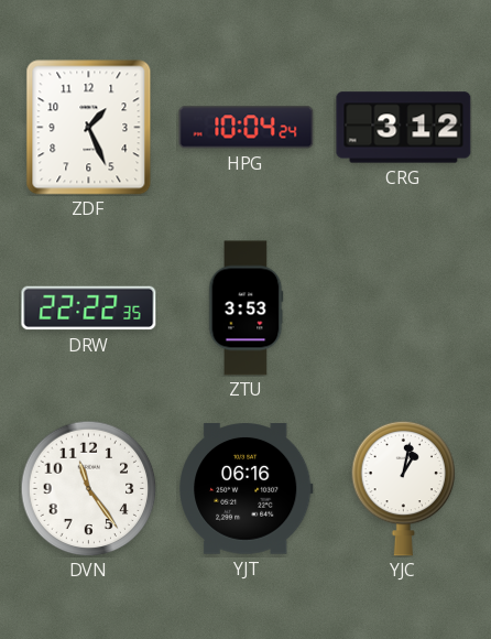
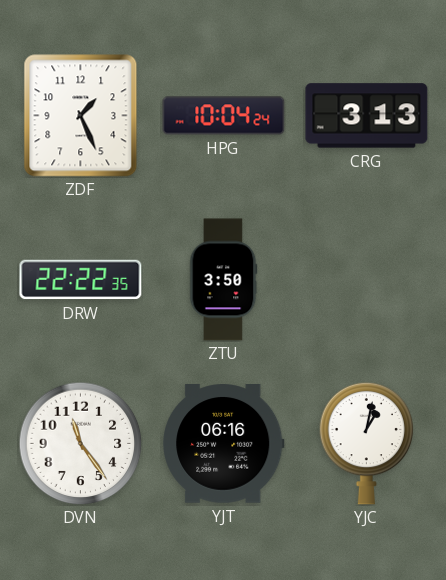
CRG: 3:12 -> 3:13 (367, 116)
ZTU: 3:53 -> 3:50 (224, 280)
